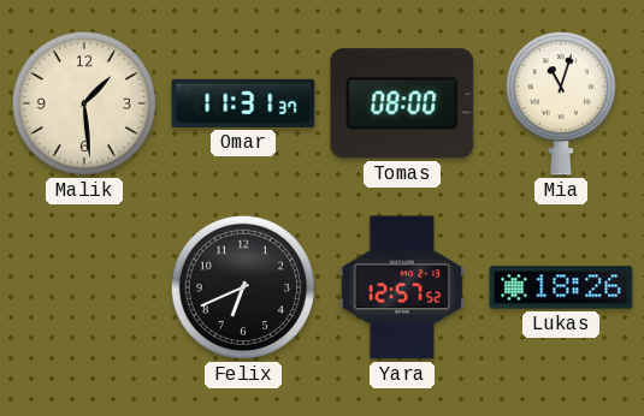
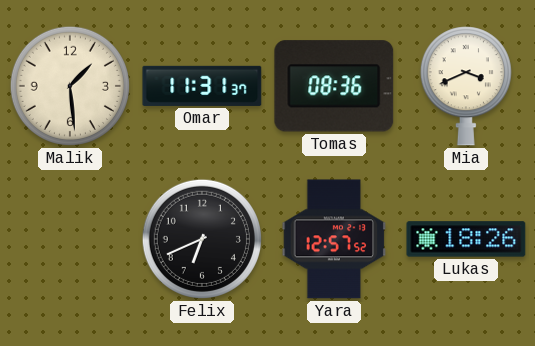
Tomas: 08:00 -> 08:36 (334, 86)
Mia: 11:03 -> 3:41 (466, 86)
